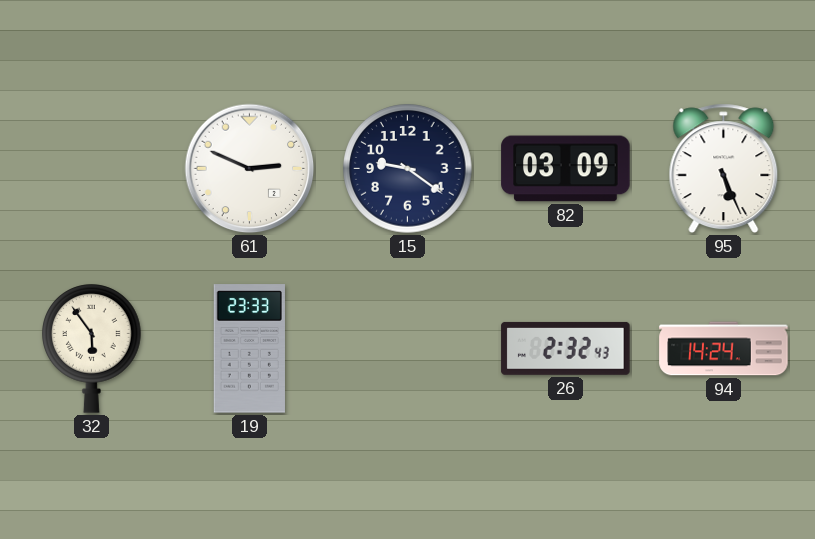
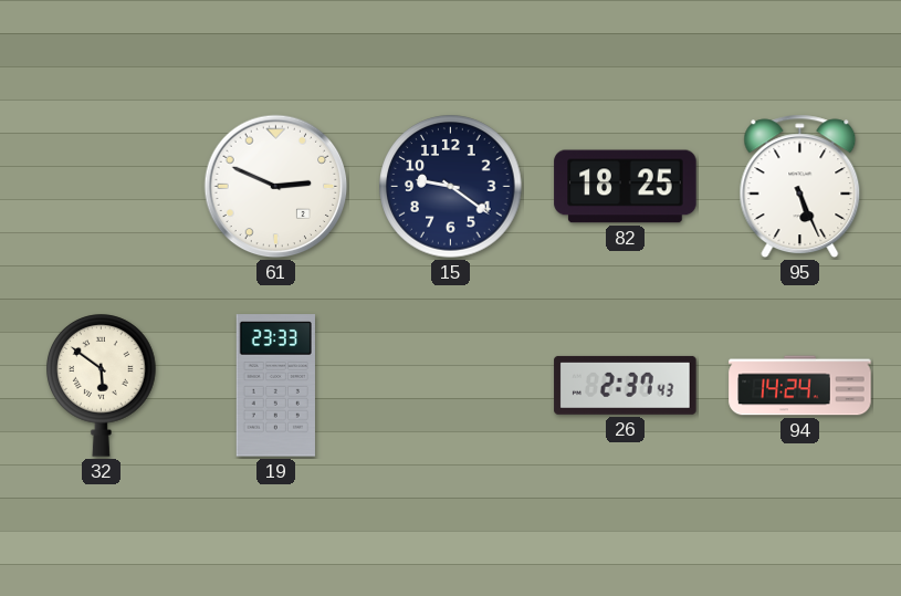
82: 03:09 -> 18:25 (626, 187)
32: 5:54 -> 5:51 (102, 386)
26: 2:32 -> 2:37 (626, 385)
